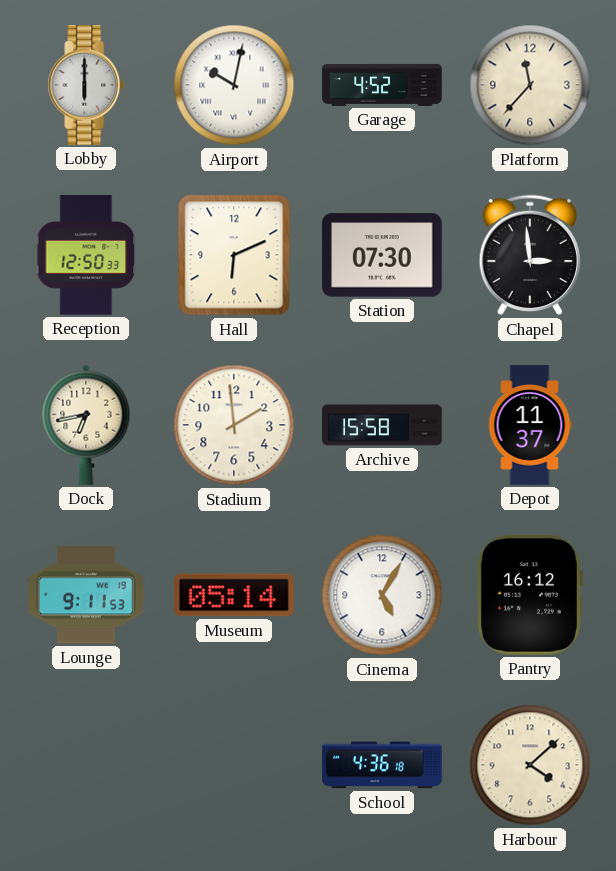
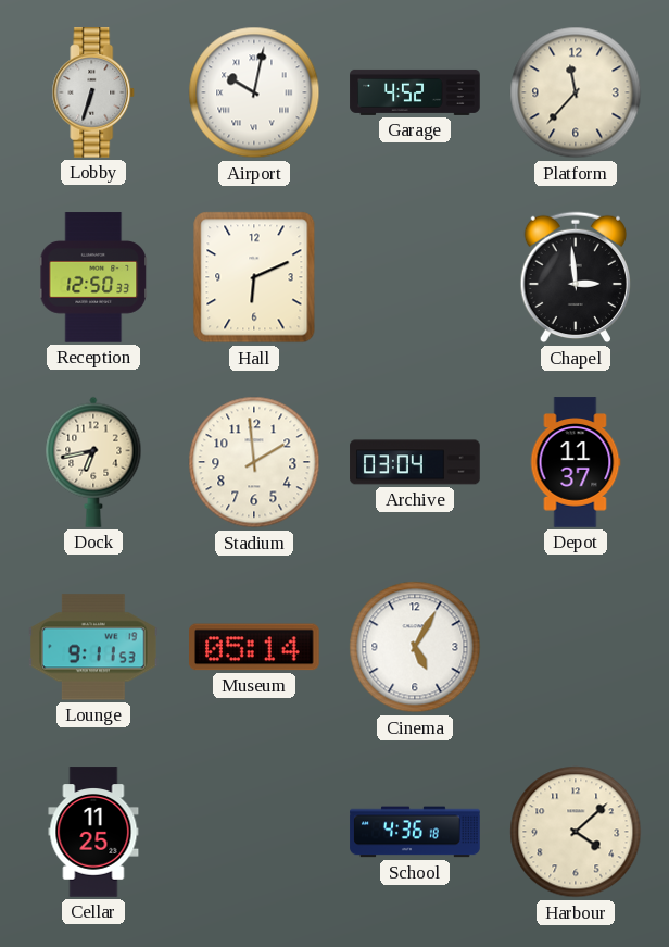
Lobby: 6:00 -> 6:33 (93, 92)
Station: 07:30 -> none (382, 255)
Archive: 15:58 -> 03:04 (415, 462)
Pantry: 16:12 -> none (529, 595)
Cellar: none -> 11:25 (93, 832)
